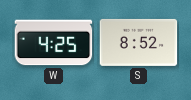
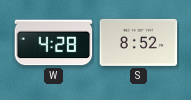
W: 4:25 -> 4:28 (54, 43)
